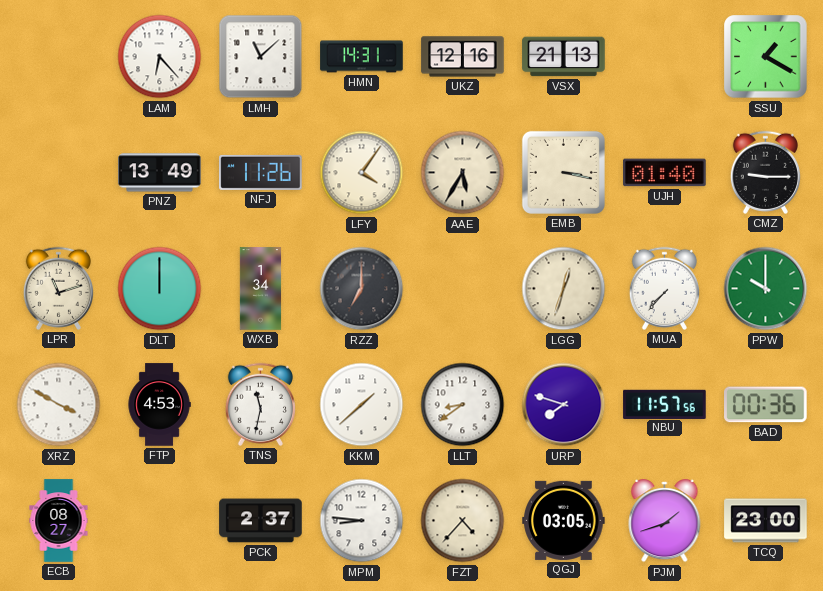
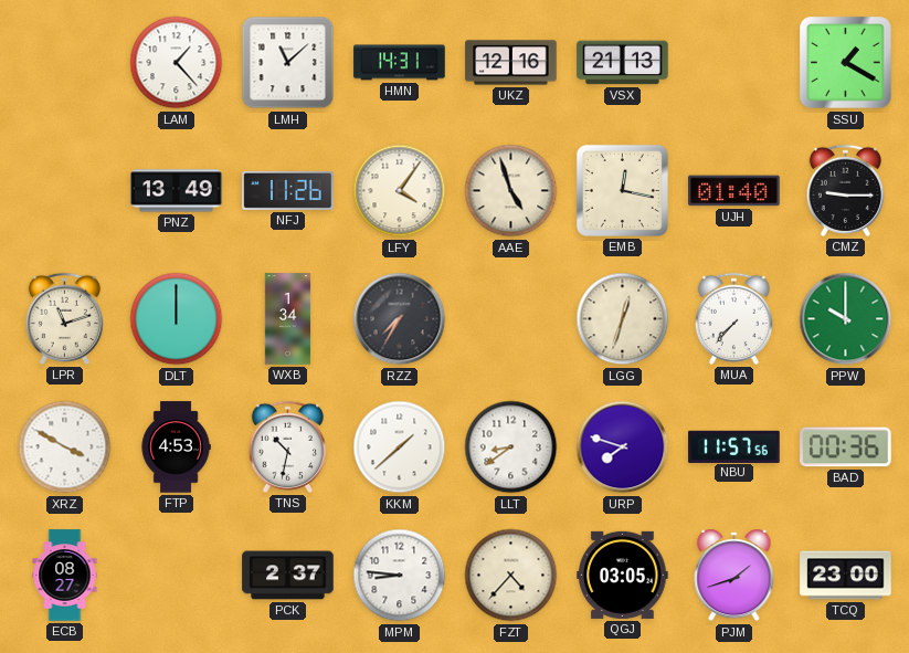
LAM: 6:23 -> 1:23 (177, 63)
AAE: 5:35 -> 4:57 (511, 191)
EMB: 3:17 -> 12:17 (622, 190)
RZZ: 7:00 -> 7:35 (400, 319)
TNS: 11:32 -> 10:32 (287, 446)
